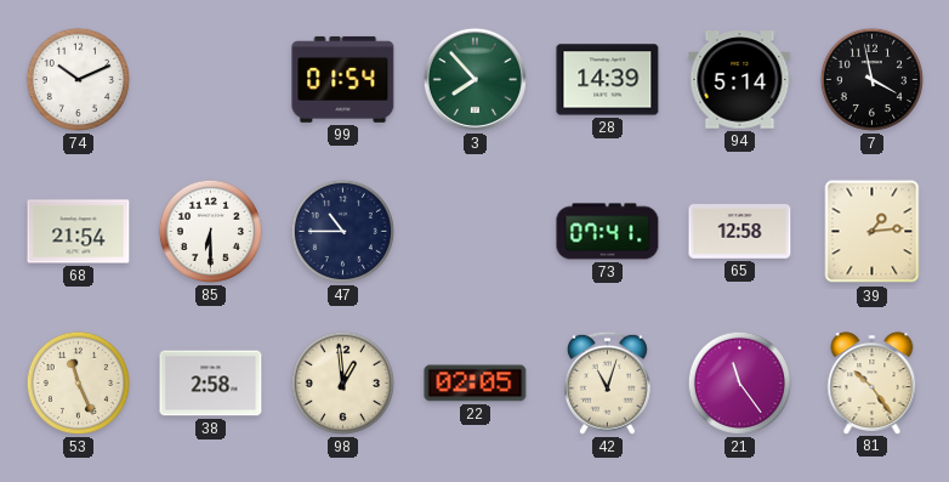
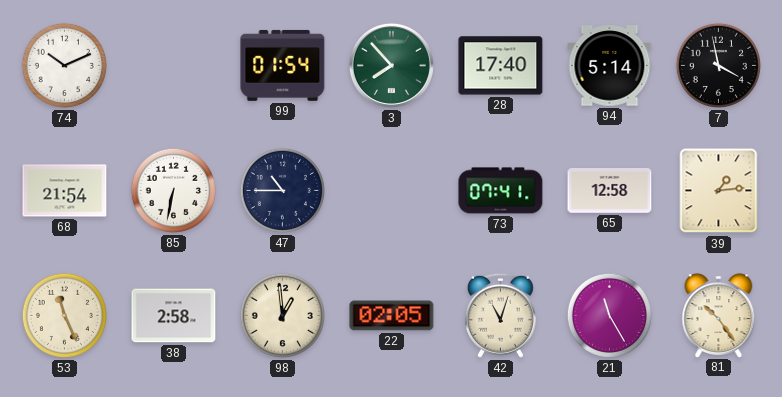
28: 14:39 -> 17:40 (501, 66)
85: 6:30 -> 6:32 (173, 190)
21: 11:24 -> 11:25 (609, 315)
